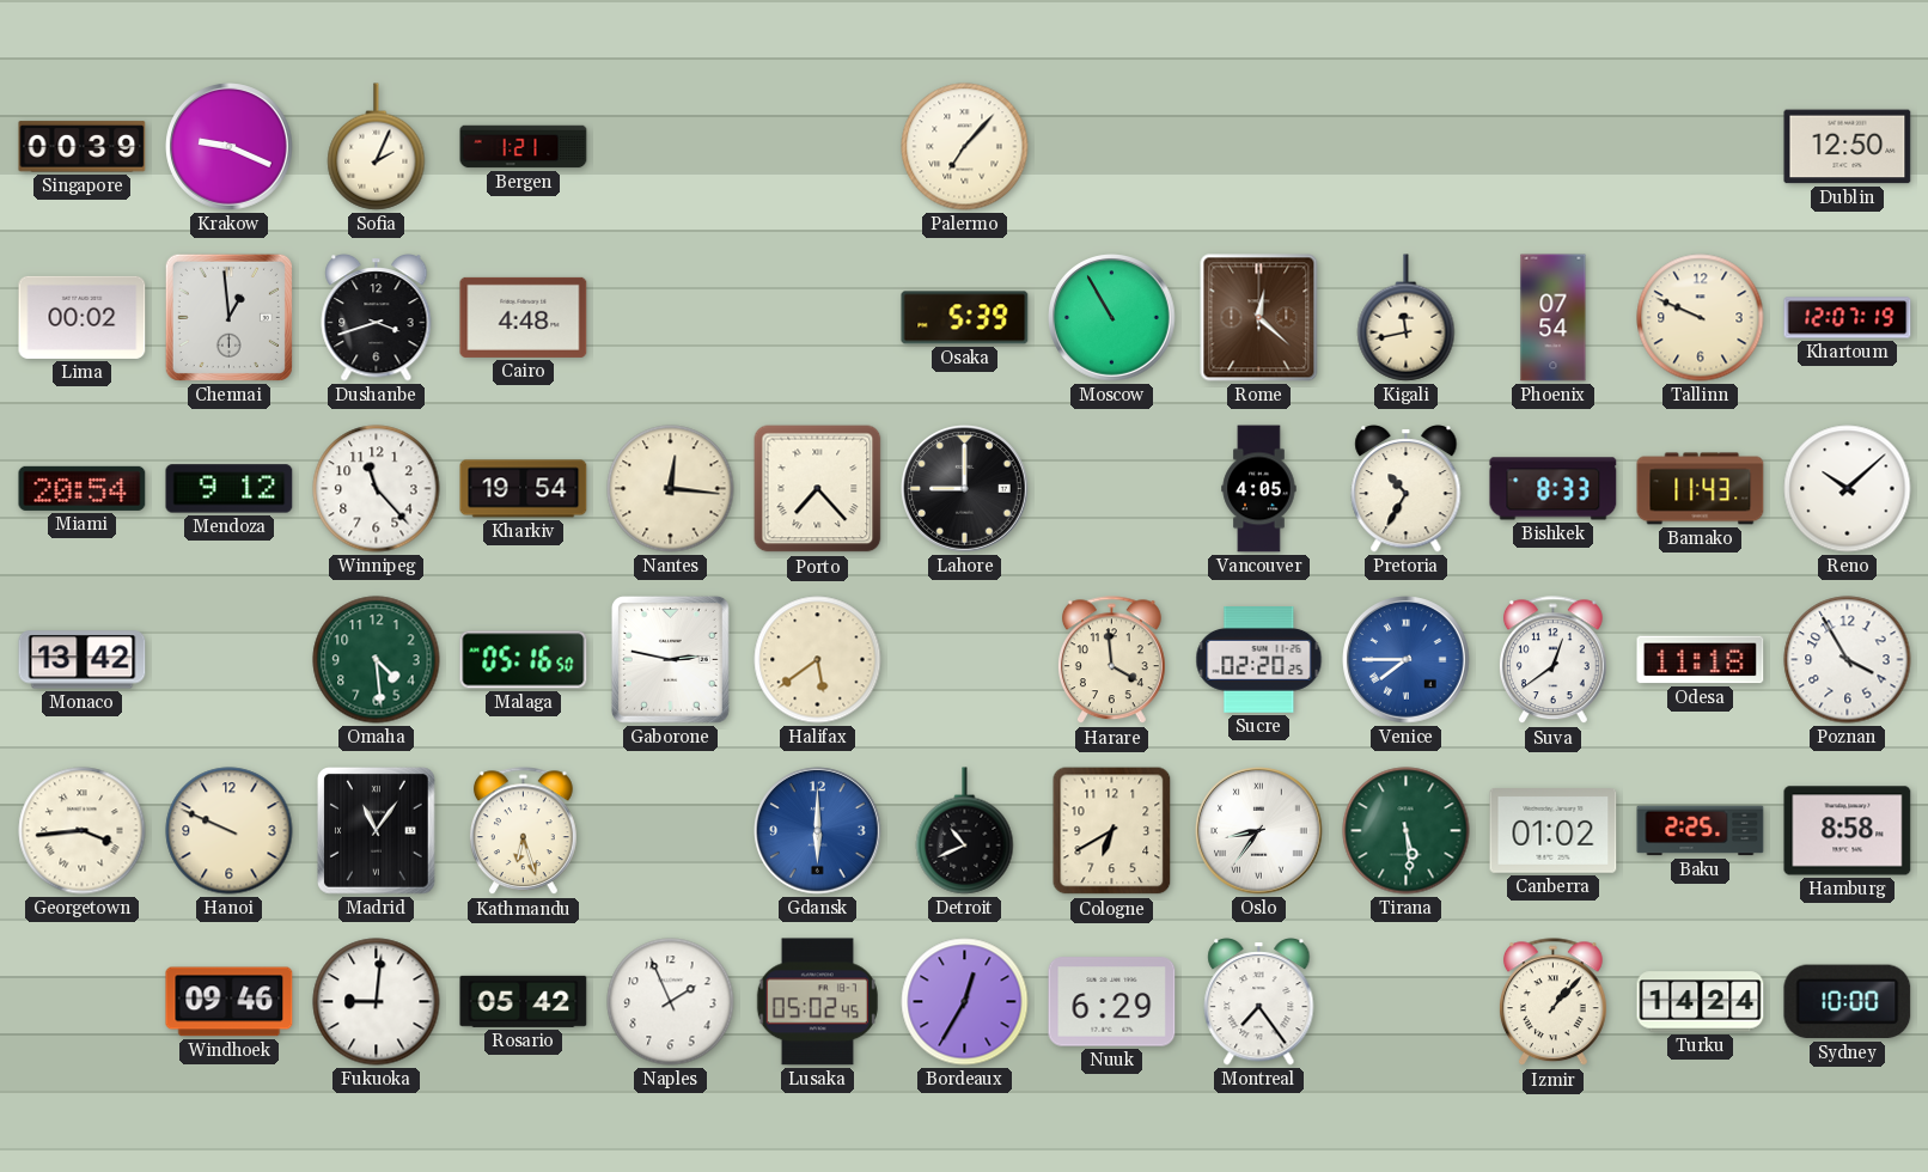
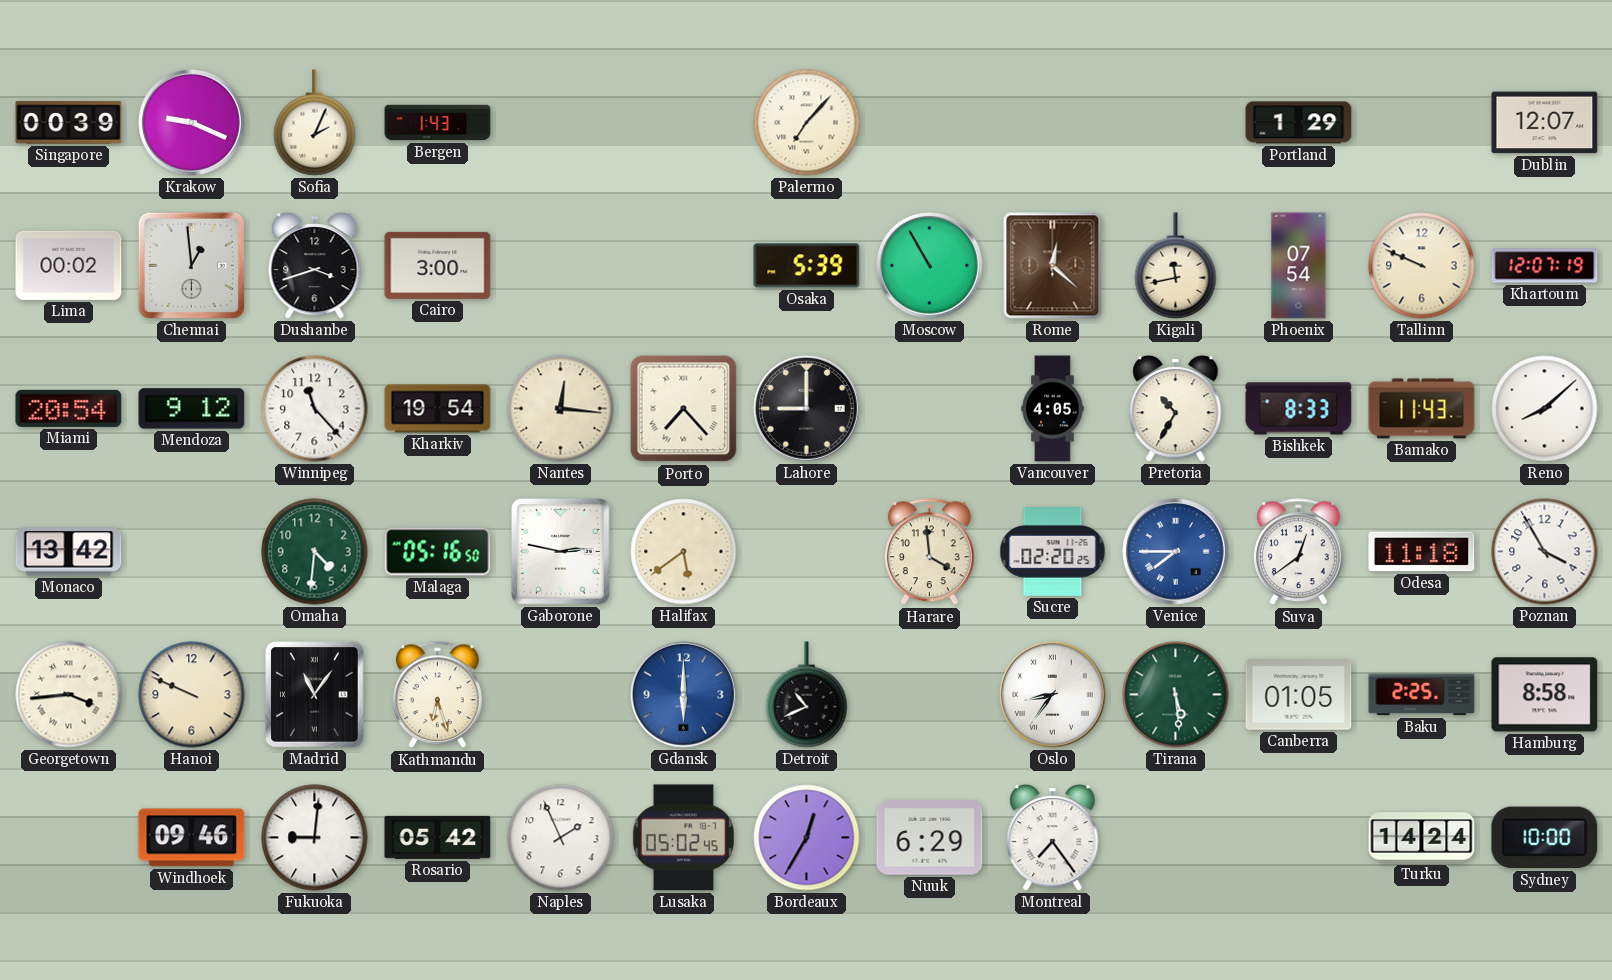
Bergen: 1:21 -> 1:43 (438, 123)
Portland: none -> 1:29 (1299, 123)
Dublin: 12:50 -> 12:07 (1545, 123)
Cairo: 4:48 -> 3:00 (438, 265)
Reno: 10:08 -> 8:08 (1545, 409)
Omaha: 4:29 -> 4:31 (315, 552)
Cologne: 6:40 -> none (1112, 831)
Canberra: 01:02 -> 01:05 (1299, 695)
Izmir: 1:07 -> none (1552, 1002)
